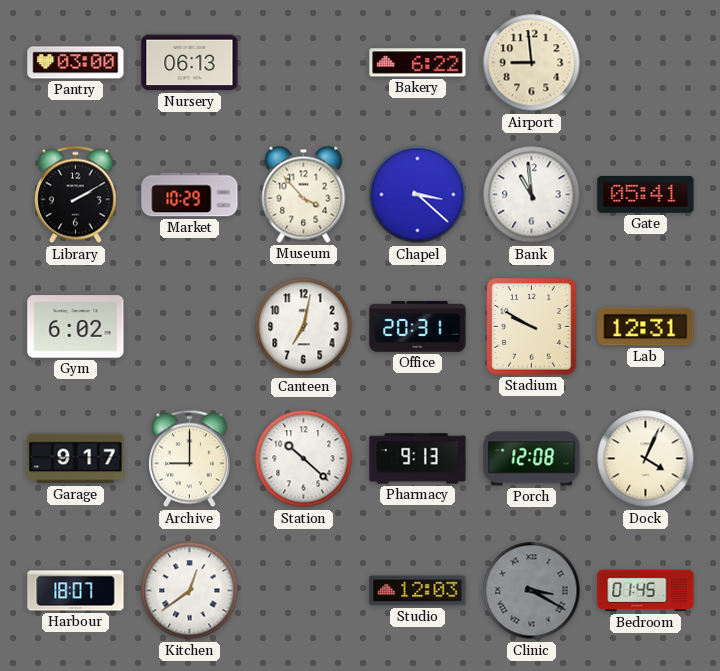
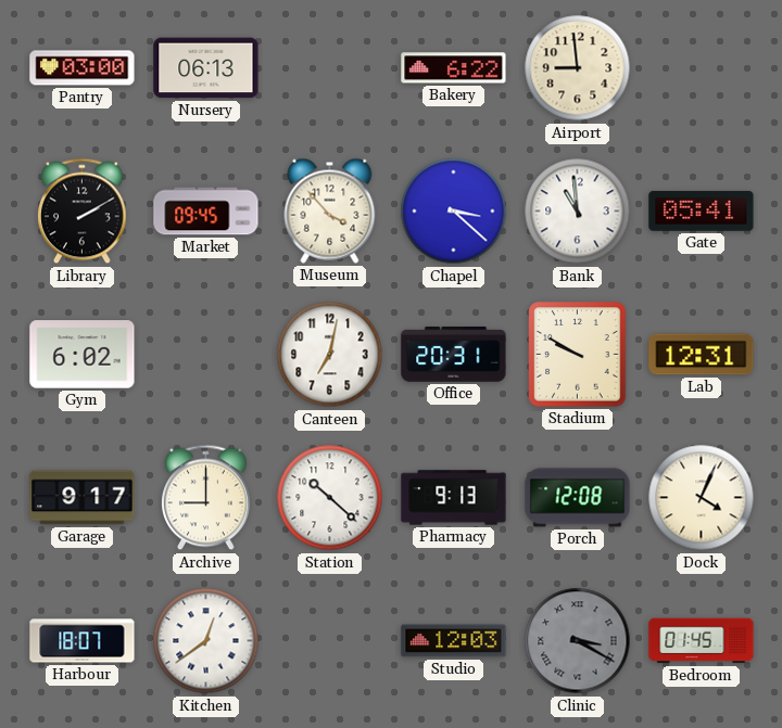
Market: 10:29 -> 09:45 (206, 212)
